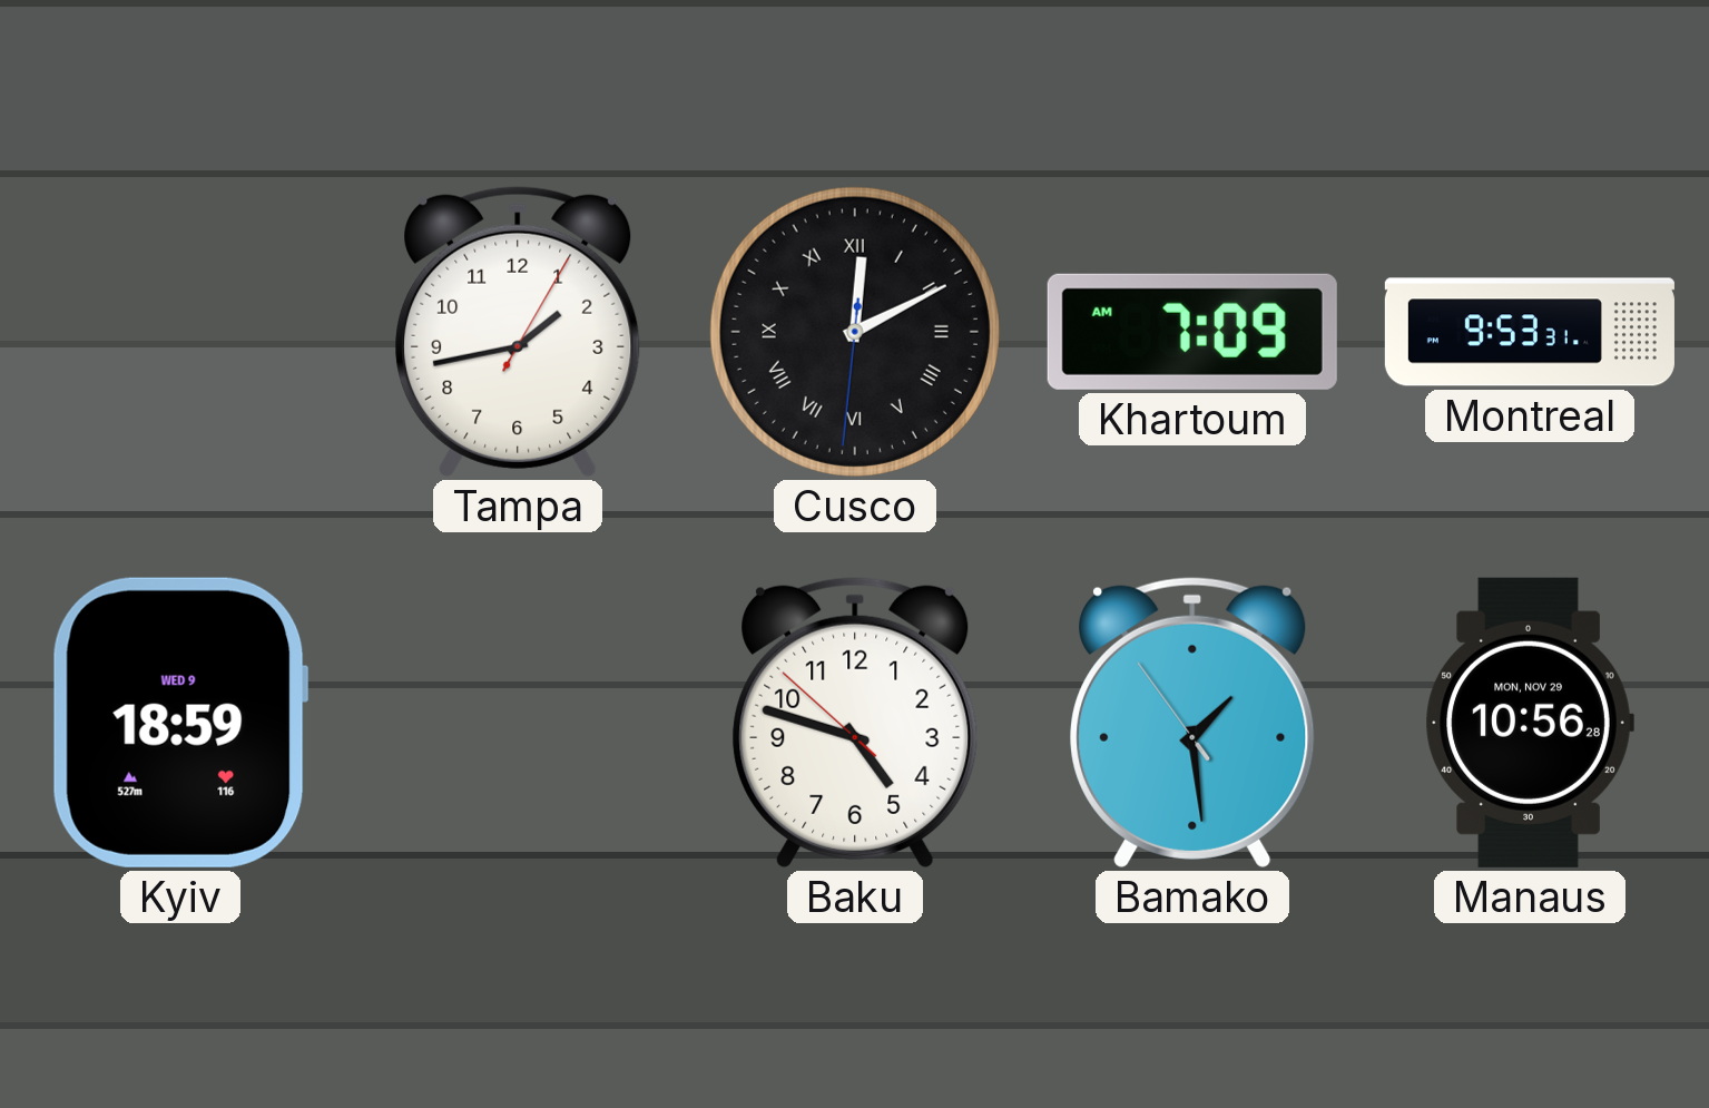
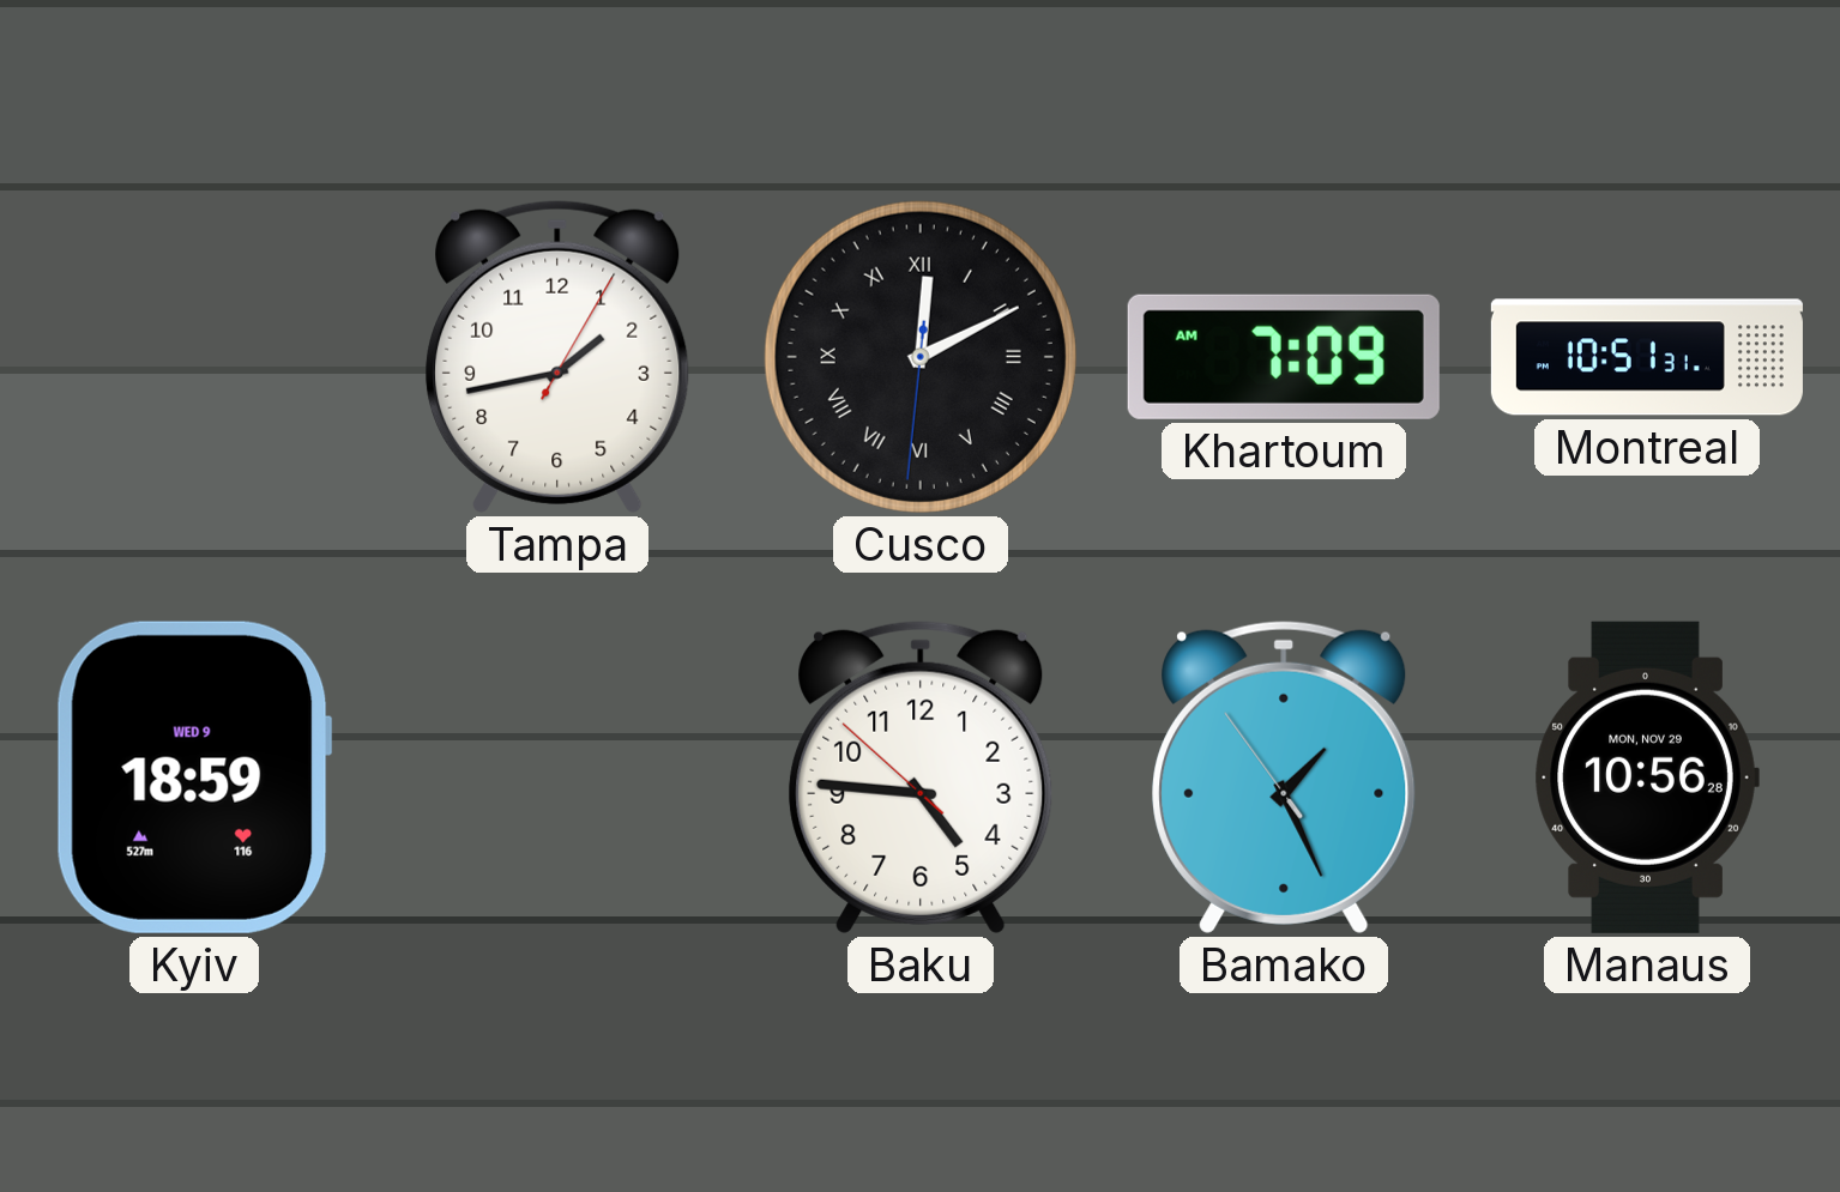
Montreal: 9:53 -> 10:51 (1647, 357)
Baku: 4:47 -> 4:45 (921, 777)
Bamako: 1:28 -> 1:25 (1284, 777)
